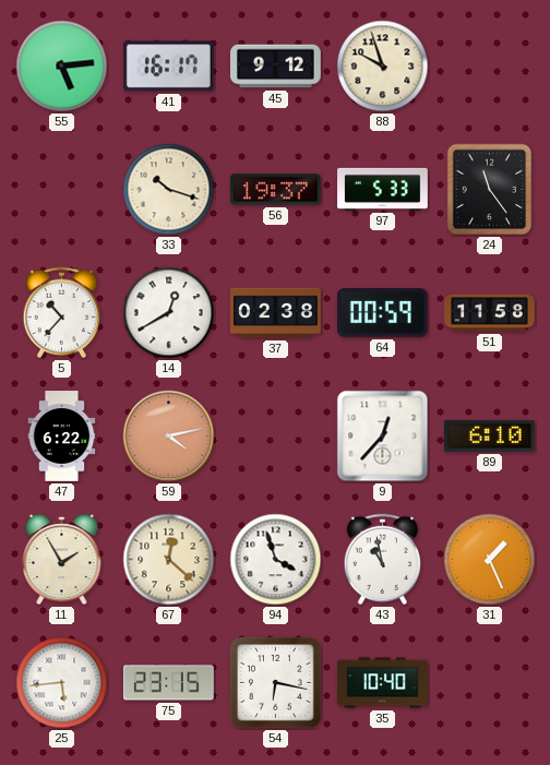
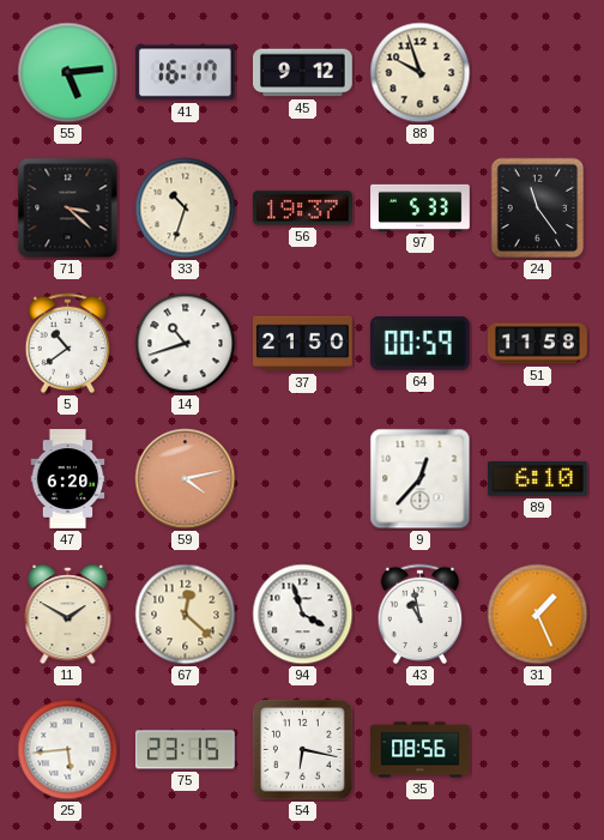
71: none -> 3:22 (68, 209)
33: 10:18 -> 10:33 (186, 209)
5: 10:37 -> 10:39 (68, 344)
14: 12:40 -> 10:42 (186, 344)
37: 02:38 -> 21:50 (303, 344)
47: 6:22 -> 6:20 (68, 479)
11: 1:55 -> 1:50 (68, 615)
35: 10:40 -> 08:56 (421, 750)
